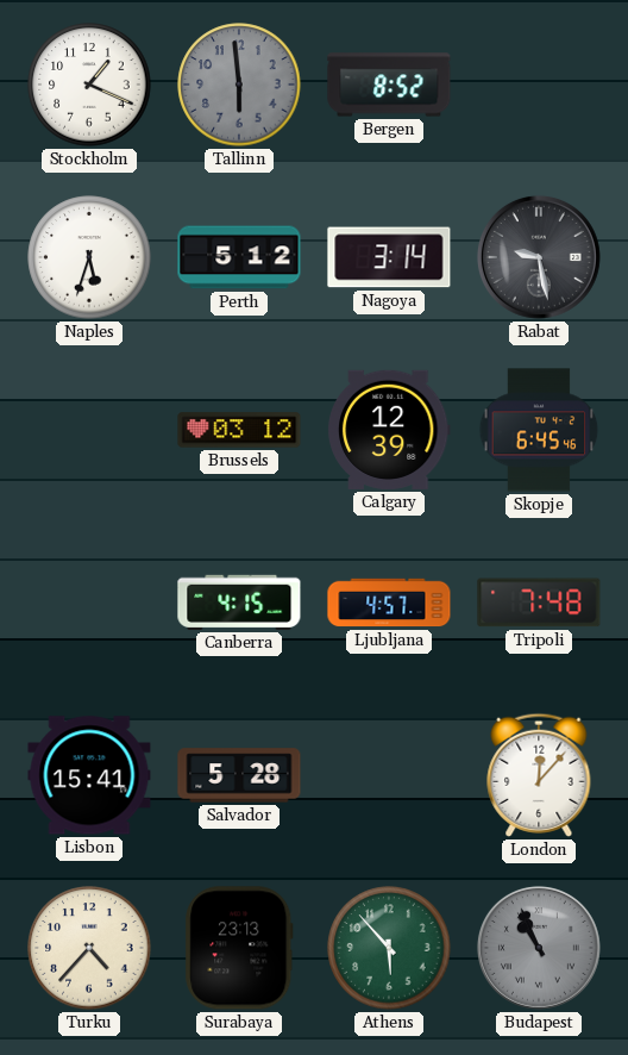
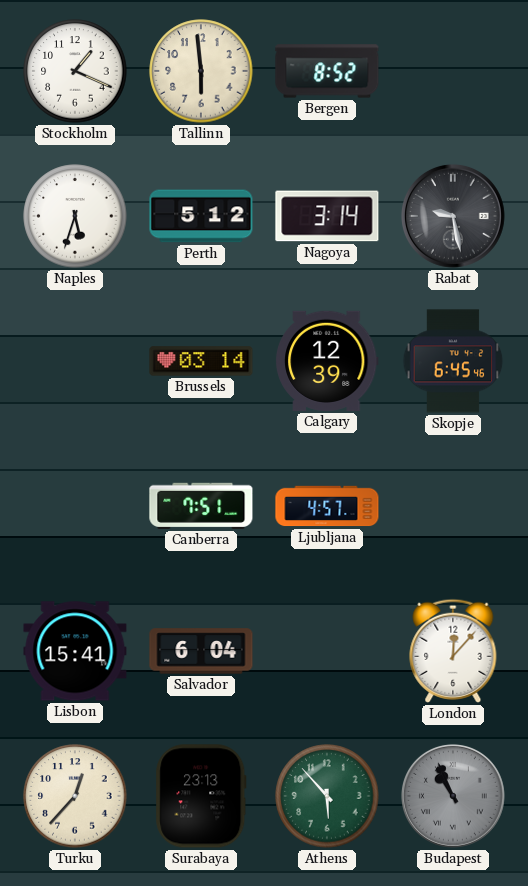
Tallinn dial: grey -> cream (201, 71)
Brussels: 03:12 -> 03:14 (201, 361)
Canberra: 4:15 -> 7:51 (201, 506)
Tripoli: 7:48 -> none (539, 603)
Salvador: 5:28 -> 6:04 (201, 651)
Turku: 4:37 -> 12:37 (75, 796)
